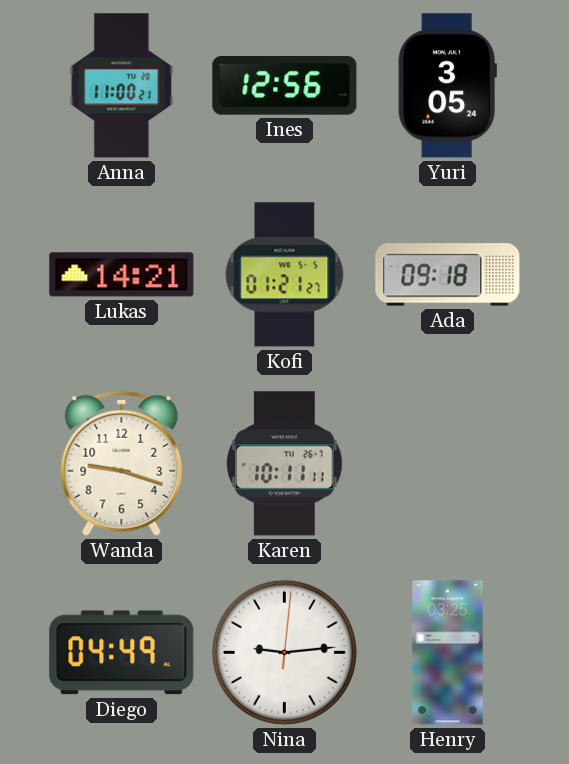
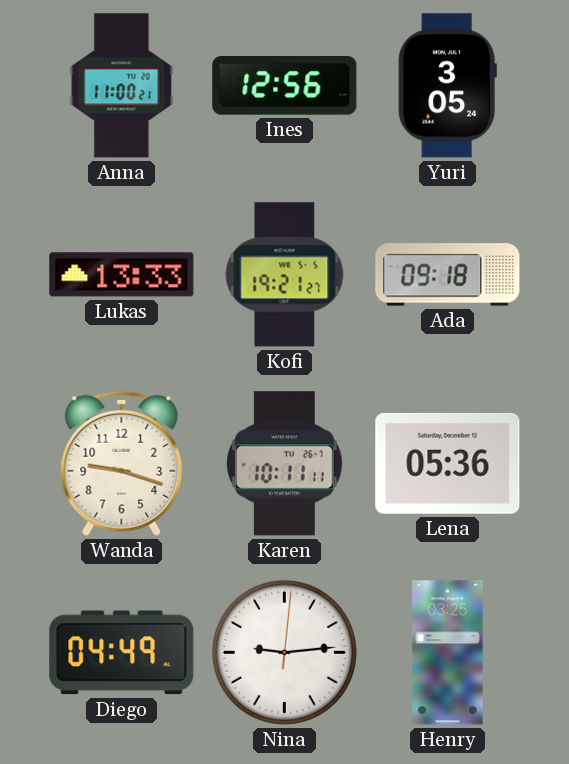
Lukas: 14:21 -> 13:33 (122, 275)
Kofi: 01:21 -> 19:21 (285, 275)
Lena: none -> 05:36 (448, 463)
